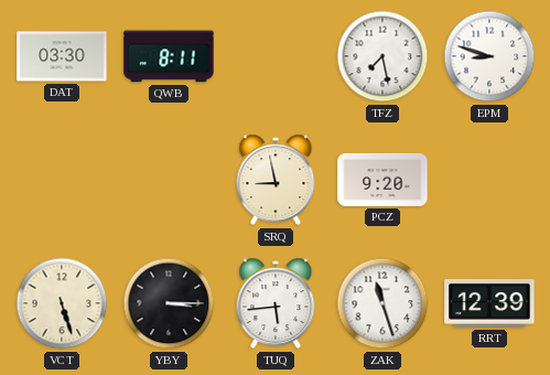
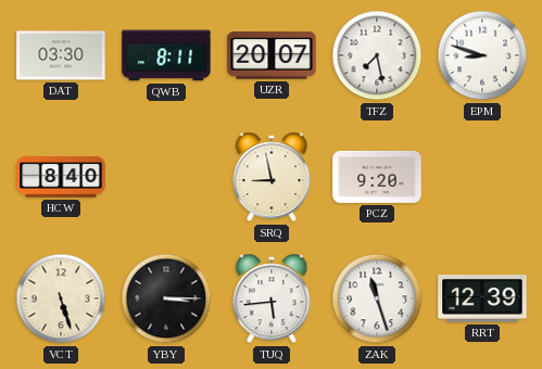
UZR: none -> 20:07 (272, 55)
HCW: none -> 8:40 (61, 177)
